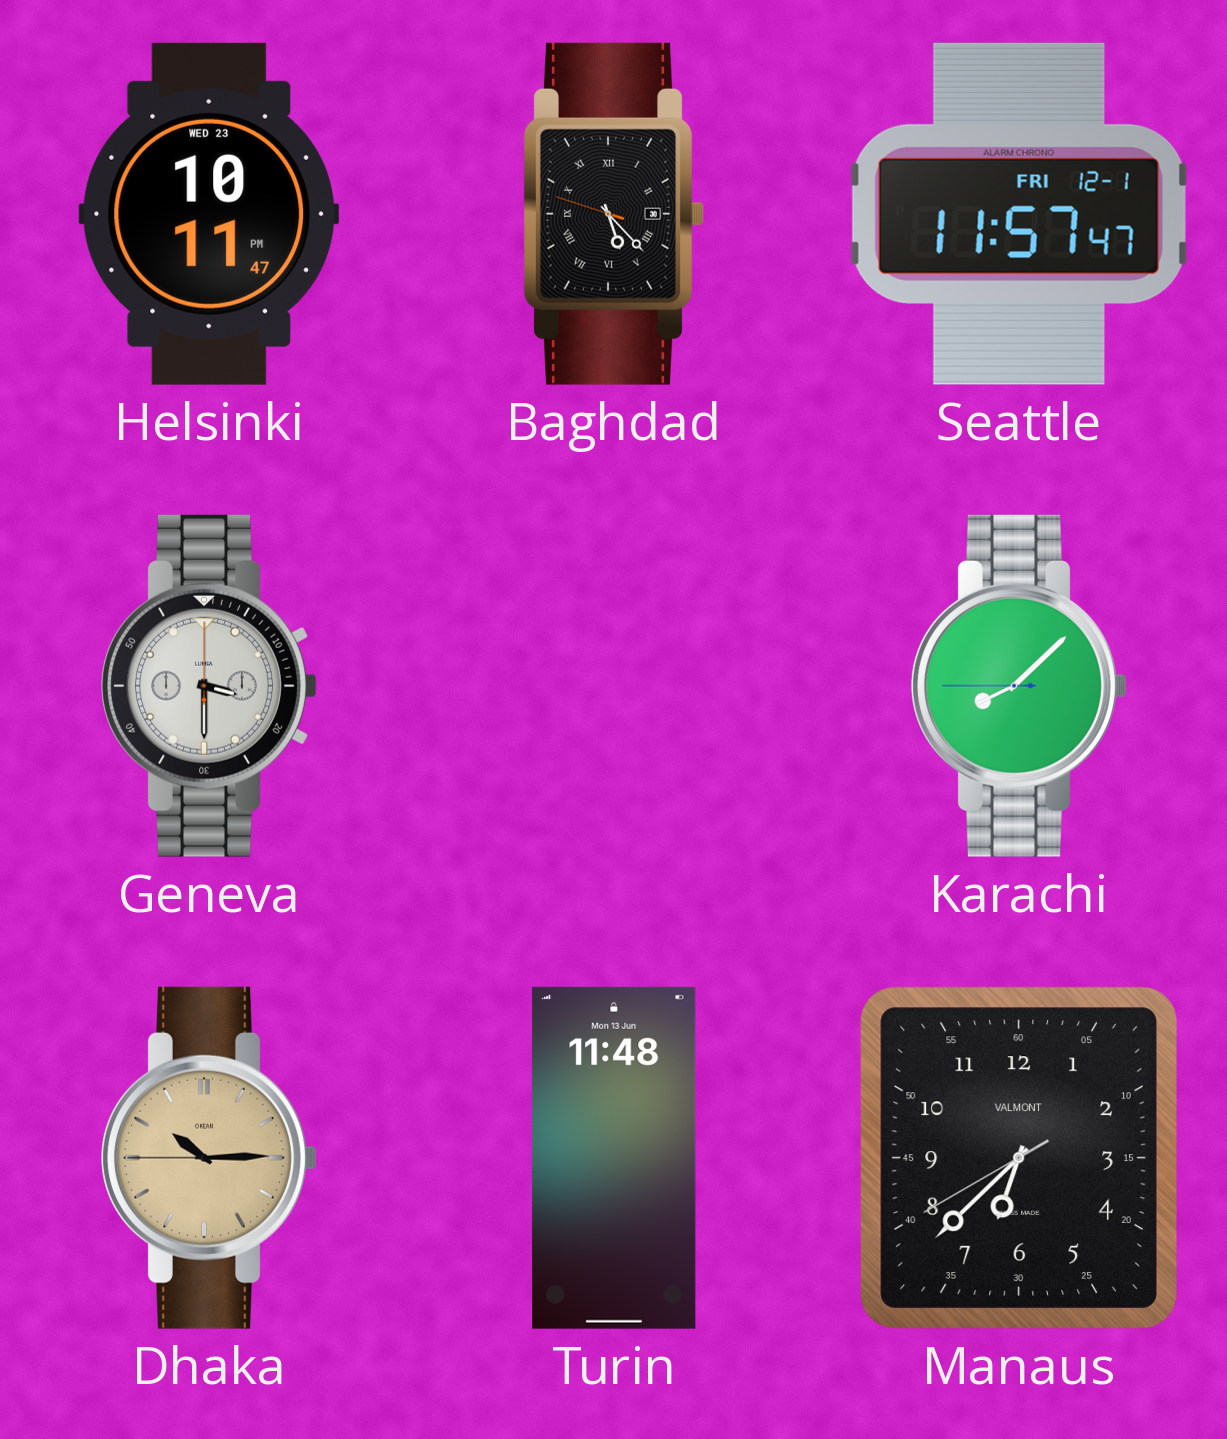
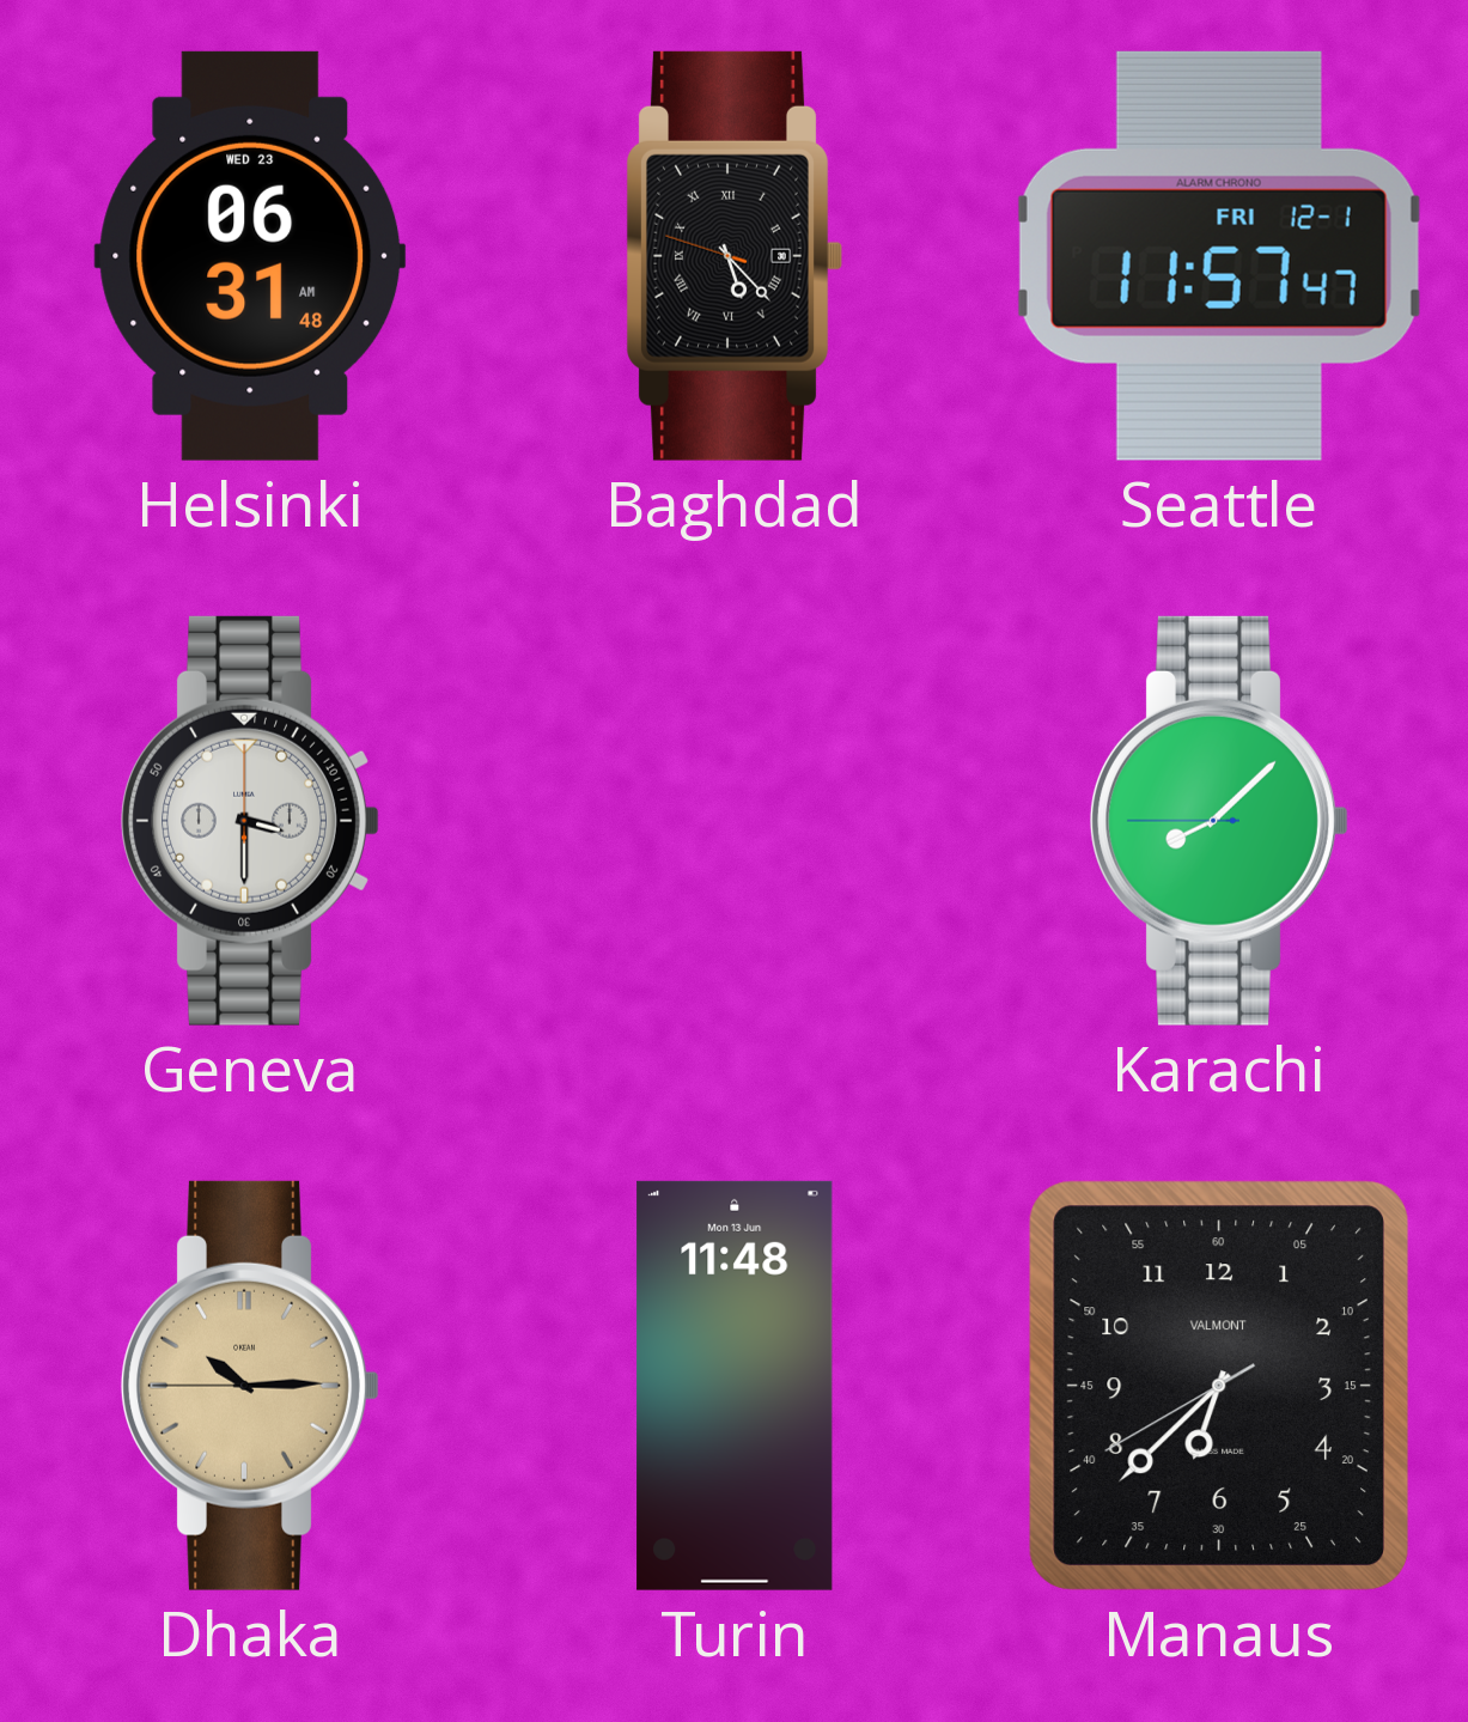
Helsinki: 10:11 -> 06:31 (250, 256)
